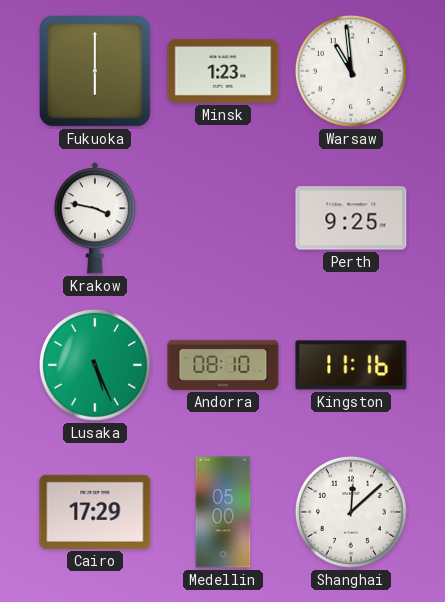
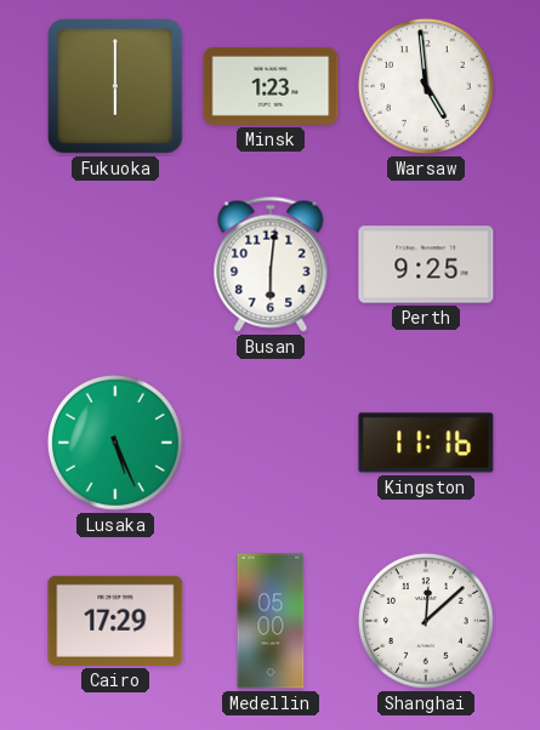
Warsaw: 10:59 -> 4:59 (426, 86)
Krakow: 3:47 -> none (95, 218)
Busan: none -> 6:01 (271, 264)
Andorra: 08:10 -> none (223, 365)
